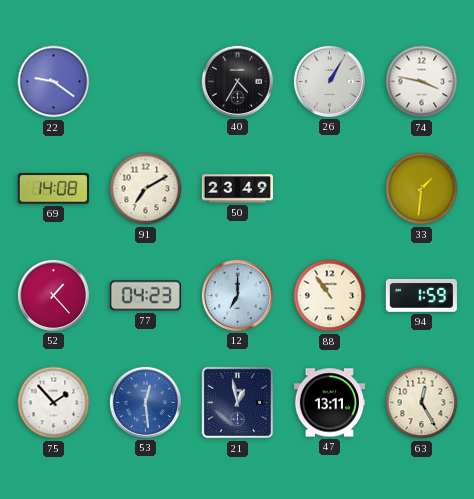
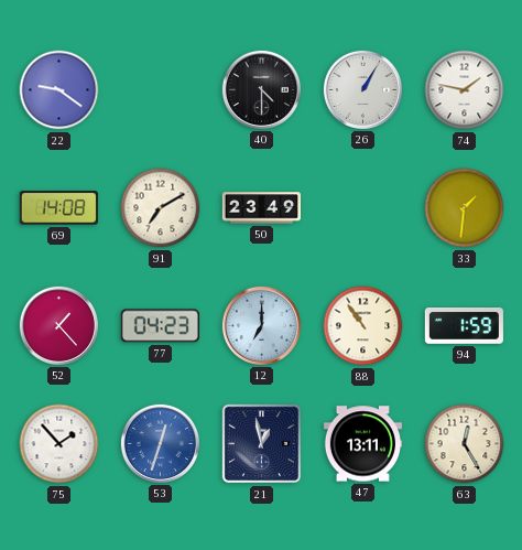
40: 4:35 -> 4:30 (261, 89)
74: 3:47 -> 1:47 (465, 90)
53: 12:29 -> 12:33 (160, 443)
